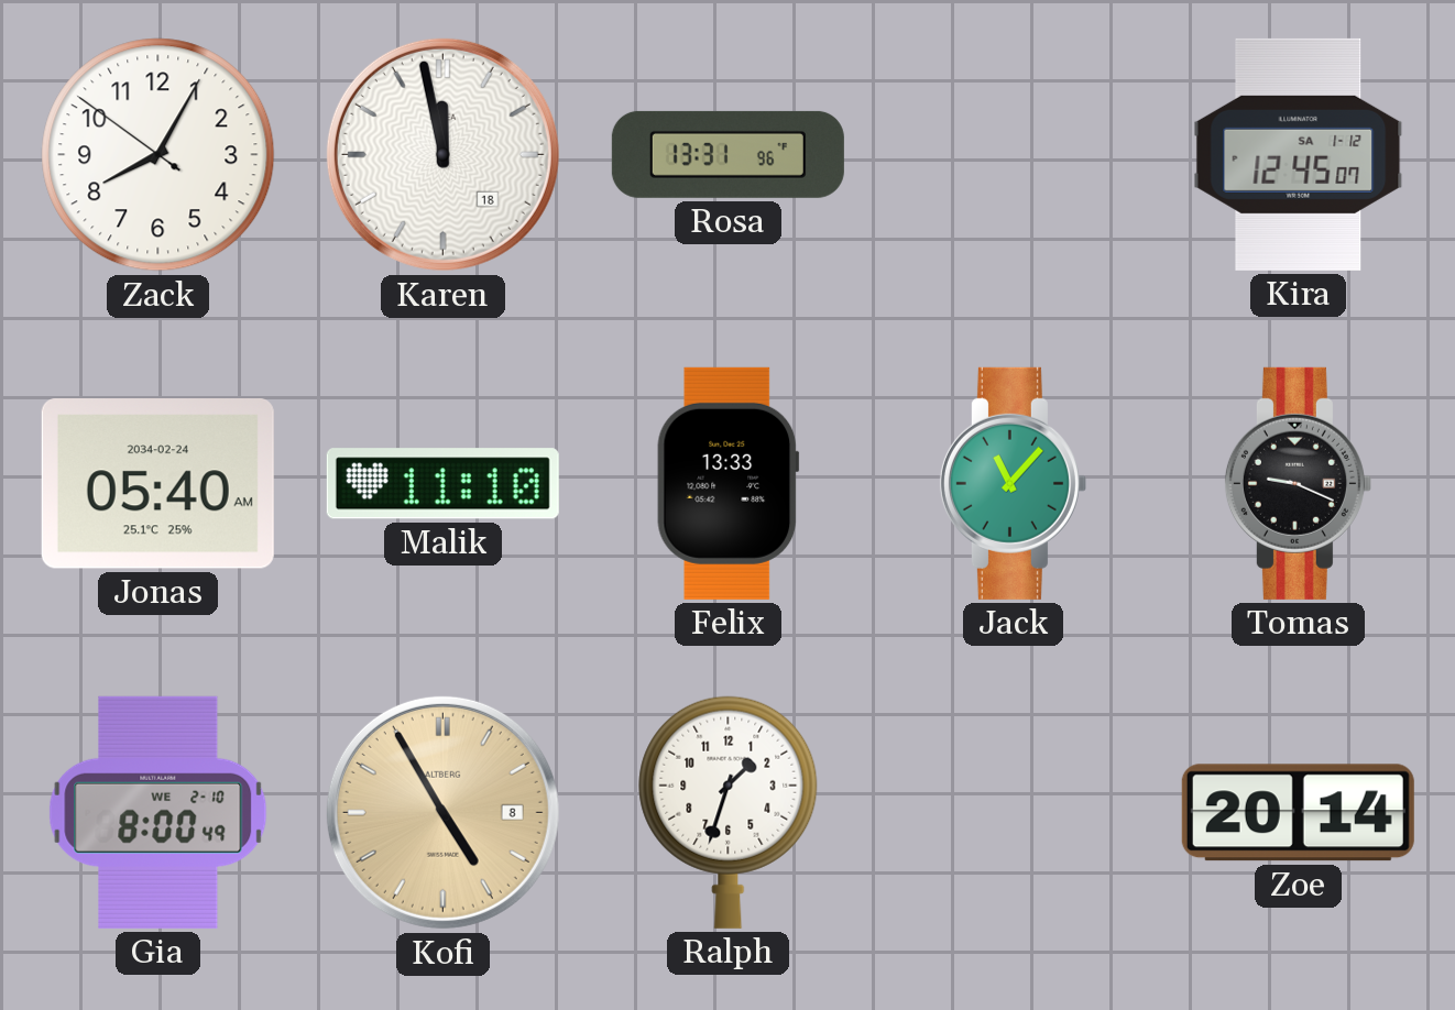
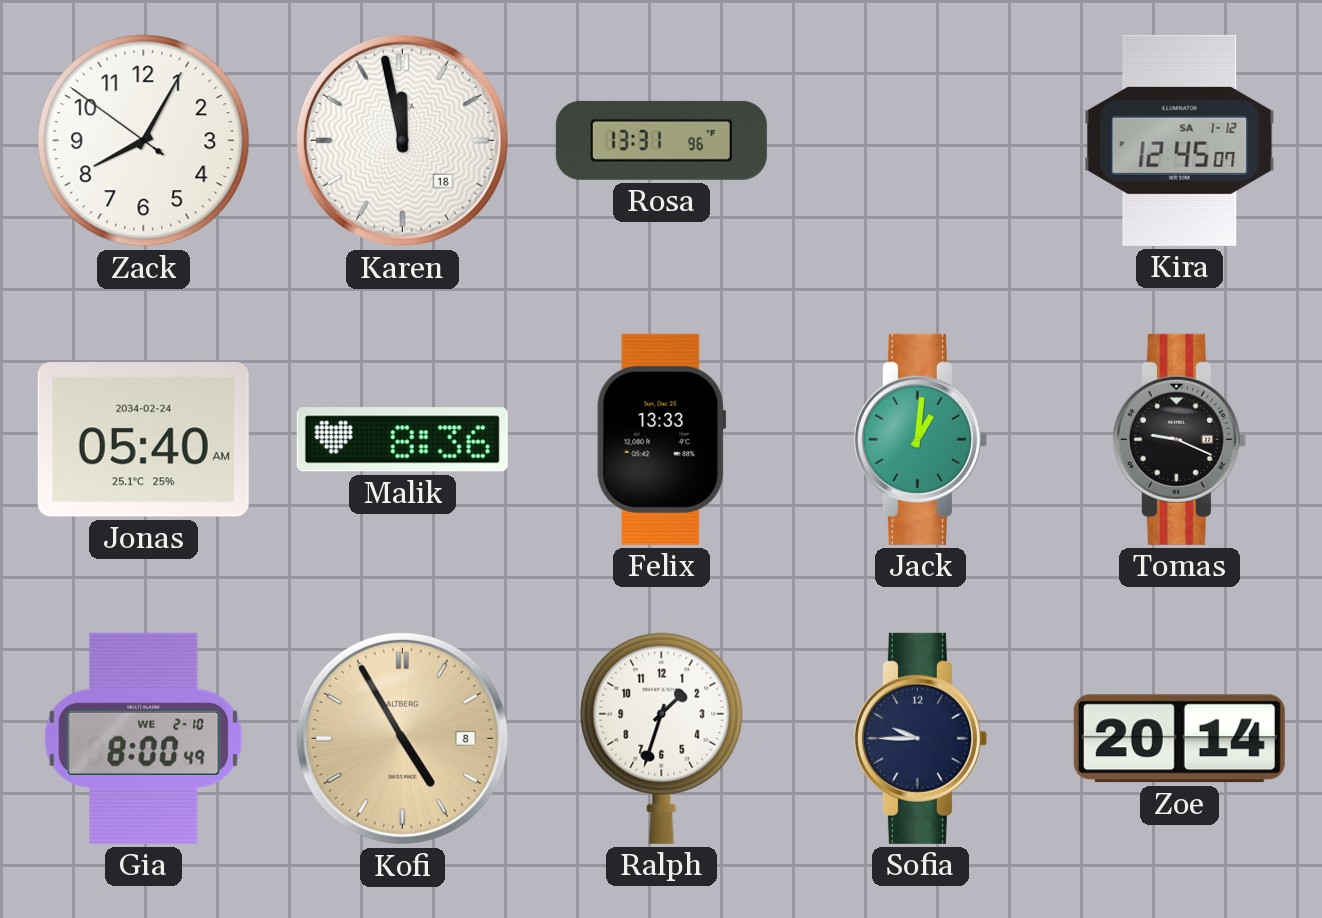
Malik: 11:10 -> 8:36 (402, 440)
Jack: 11:07 -> 1:01 (920, 439)
Sofia: none -> 9:45 (920, 738)
